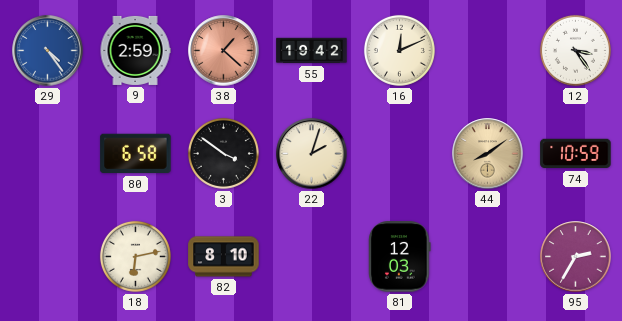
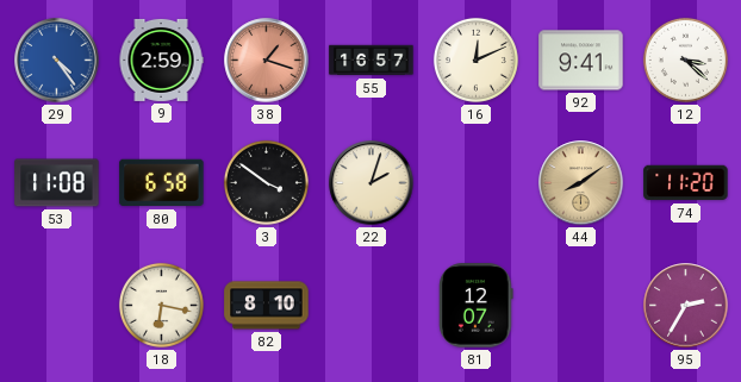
38: 1:22 -> 1:18 (267, 61)
55: 19:42 -> 16:57 (372, 61)
92: none -> 9:41 (581, 61)
12: 3:24 -> 3:22 (685, 60)
53: none -> 11:08 (57, 183)
74: 10:59 -> 11:20 (686, 183)
18: 6:13 -> 6:17 (161, 305)
81: 12:03 -> 12:07 (477, 306)
